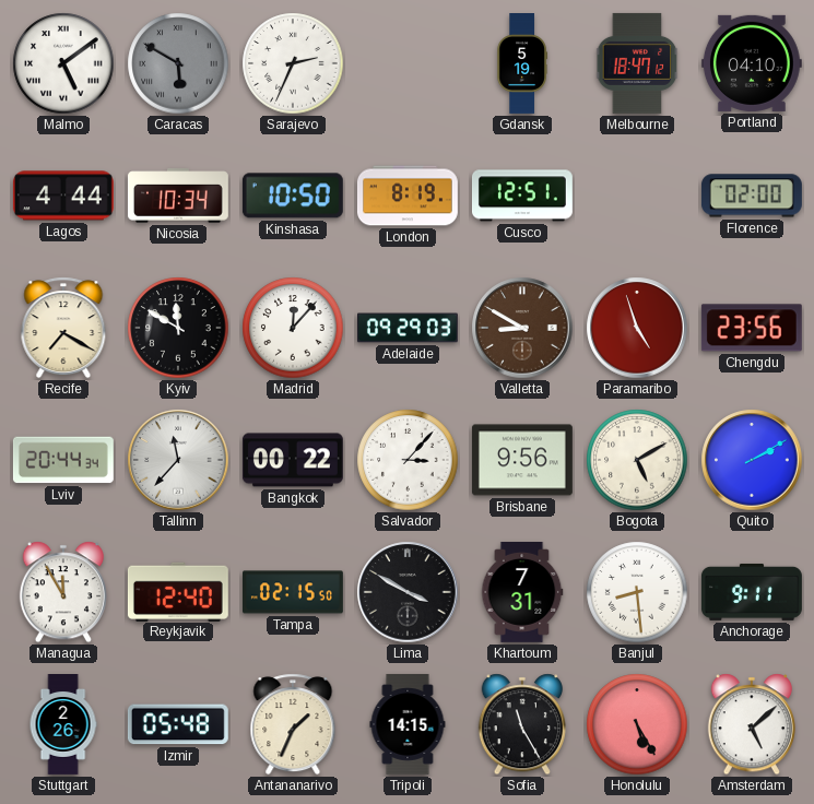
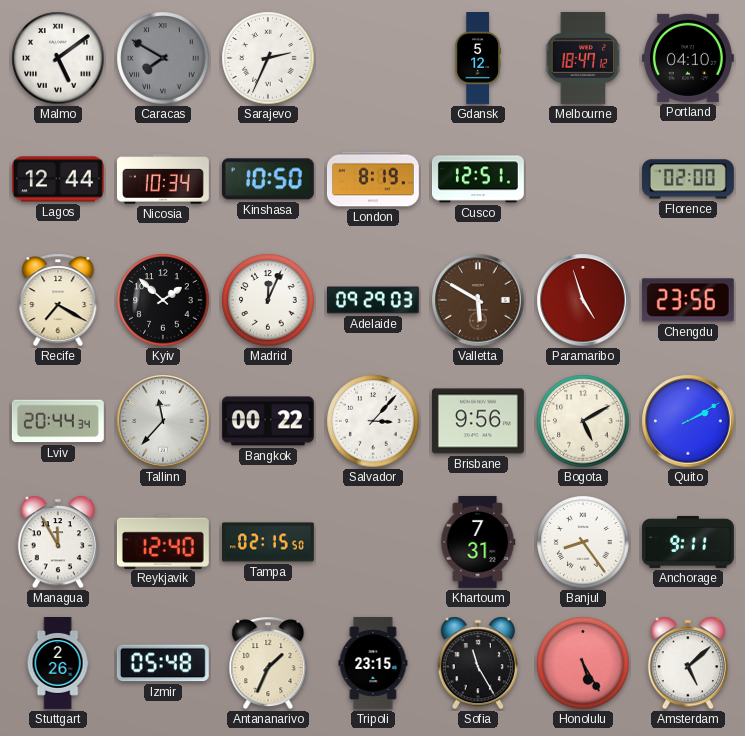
Caracas: 5:50 -> 7:50 (163, 58)
Gdansk: 5:19 -> 5:12 (478, 59)
Lagos: 4:44 -> 12:44 (58, 179)
Kyiv: 11:50 -> 1:52 (163, 300)
Madrid: 12:07 -> 12:04 (268, 300)
Valletta: 8:50 -> 5:50 (478, 300)
Lima: 3:50 -> none (408, 592)
Banjul: 8:29 -> 8:24 (583, 542)
Tripoli: 14:15 -> 23:15 (373, 663)
